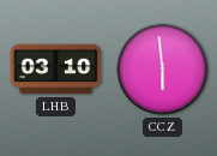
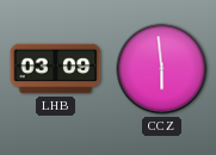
LHB: 03:10 -> 03:09 (56, 69)
